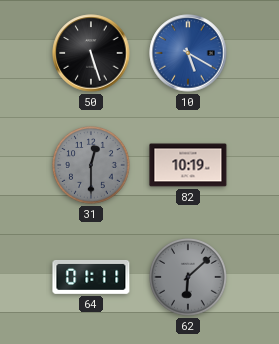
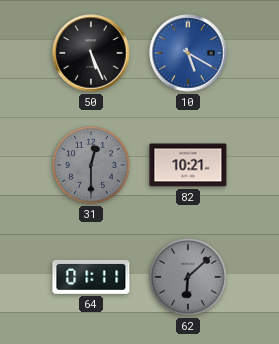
50: 5:27 -> 5:26 (91, 53)
82: 10:19 -> 10:21 (188, 165)
